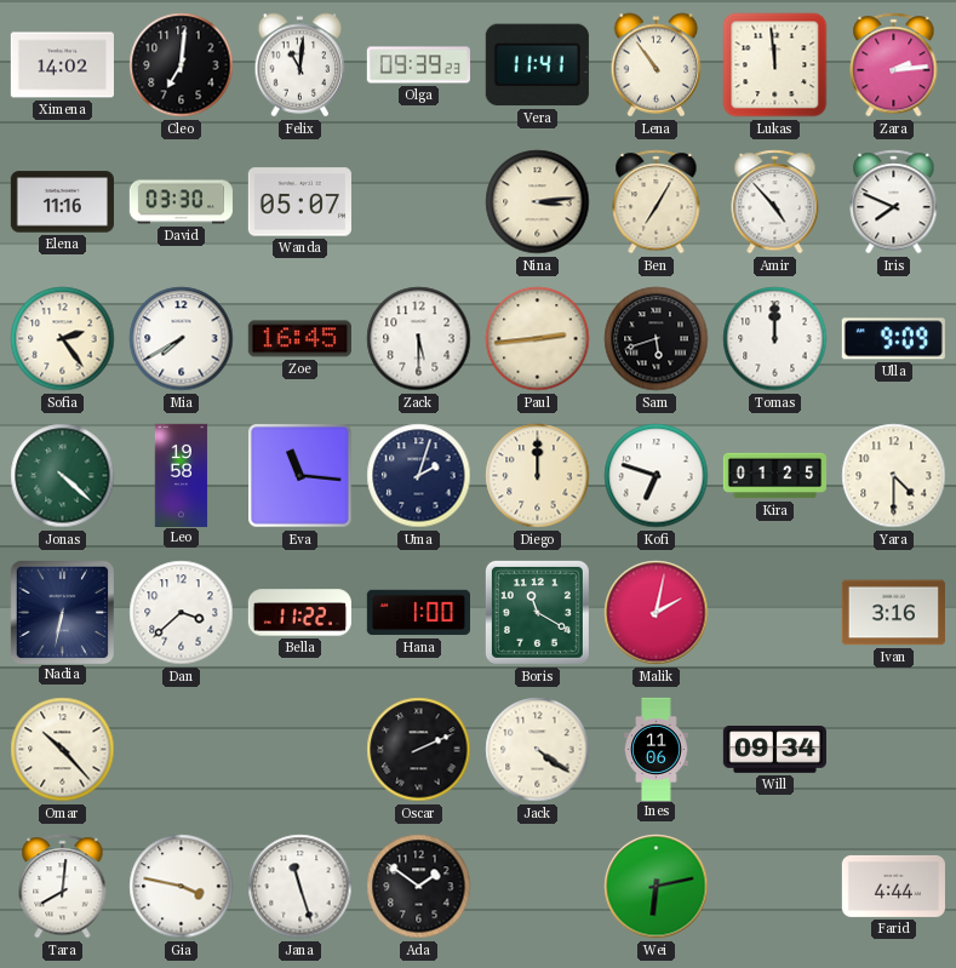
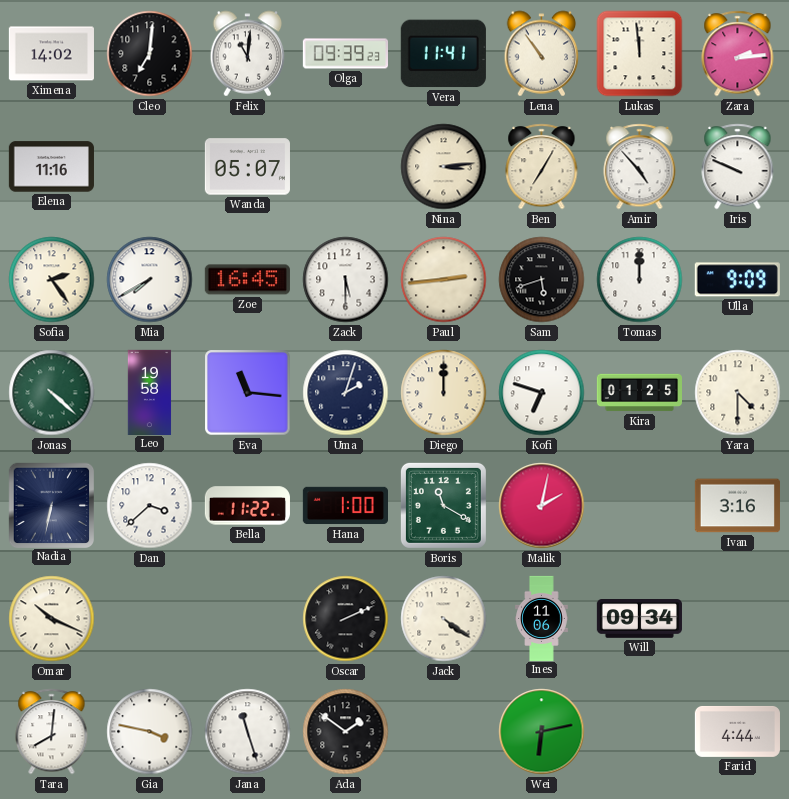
David: 03:30 -> none (181, 202)
Iris: 7:49 -> 9:49 (738, 167)
Omar: 10:23 -> 10:19 (52, 619)
